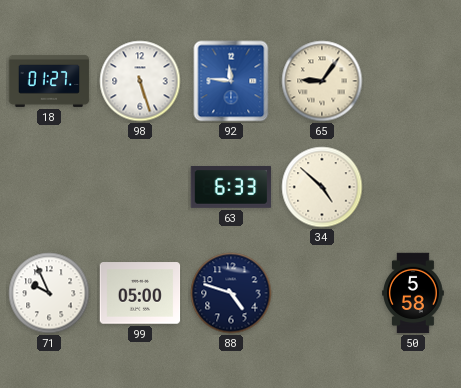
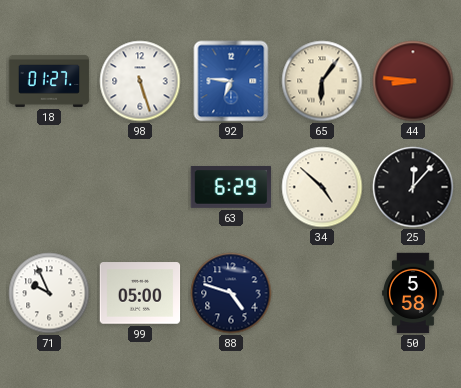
92: 11:46 -> 6:46 (231, 81)
65: 9:06 -> 6:06 (322, 81)
44: none -> 8:46 (413, 81)
63: 6:33 -> 6:29 (231, 187)
25: none -> 12:07 (413, 187)
